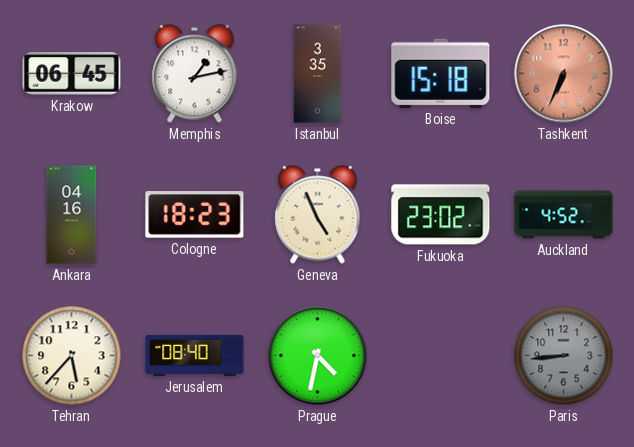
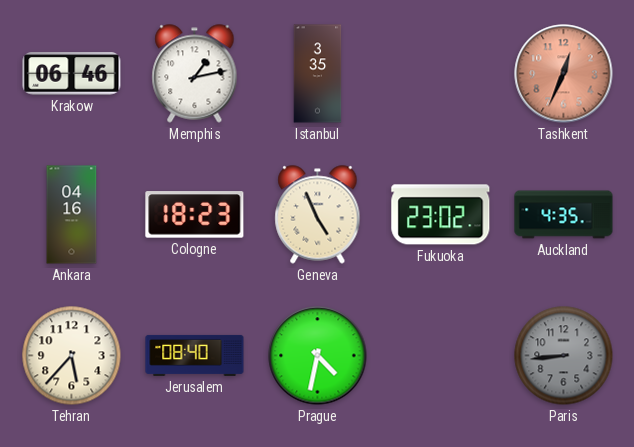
Krakow: 06:45 -> 06:46 (72, 74)
Boise: 15:18 -> none (441, 73)
Tashkent: 6:34 -> 12:34 (564, 74)
Auckland: 4:52 -> 4:35 (564, 215)
